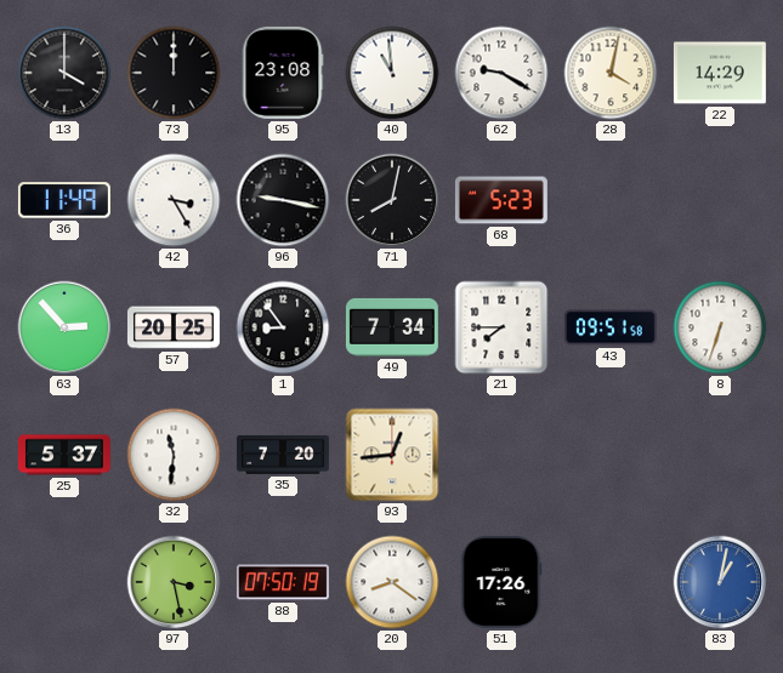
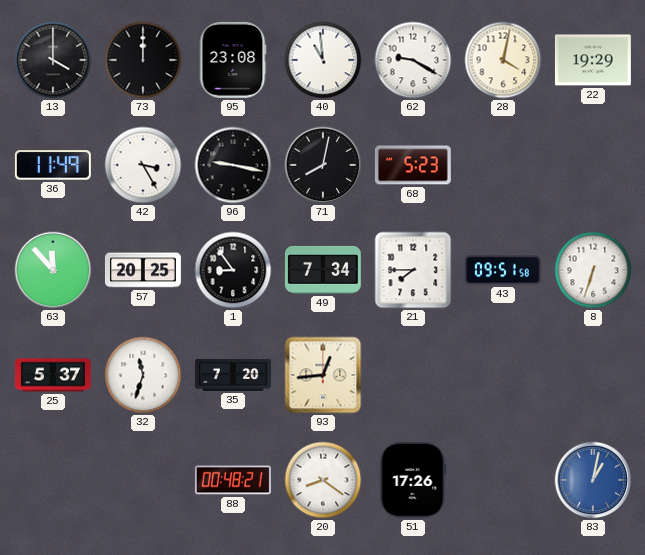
22: 14:29 -> 19:29 (593, 60)
63: 2:53 -> 11:53 (53, 270)
32: 11:31 -> 11:33 (143, 375)
97: 3:28 -> none (174, 582)
88: 07:50 -> 00:48 (233, 480)
